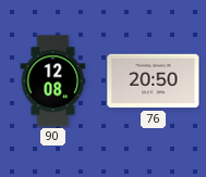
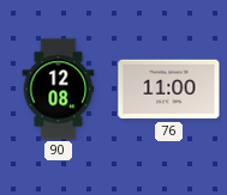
76: 20:50 -> 11:00 (169, 90)
